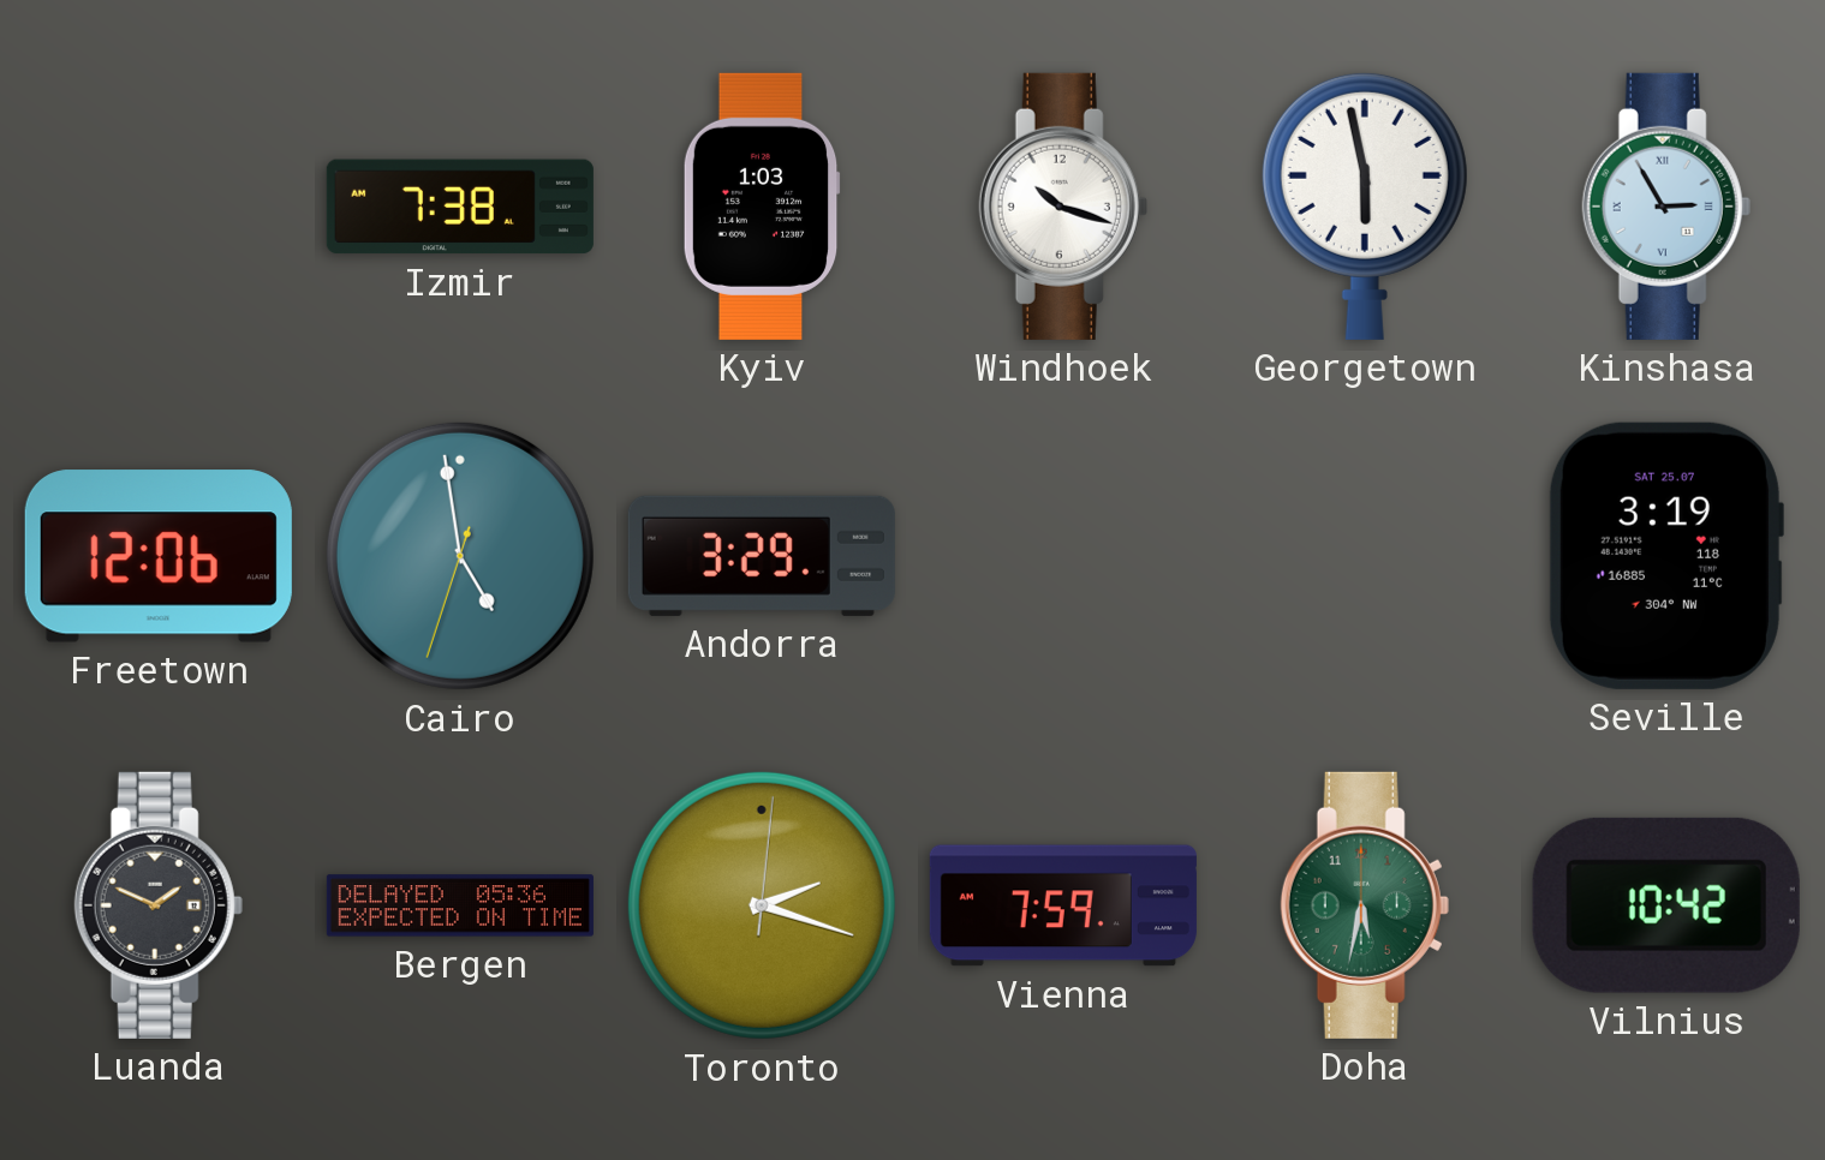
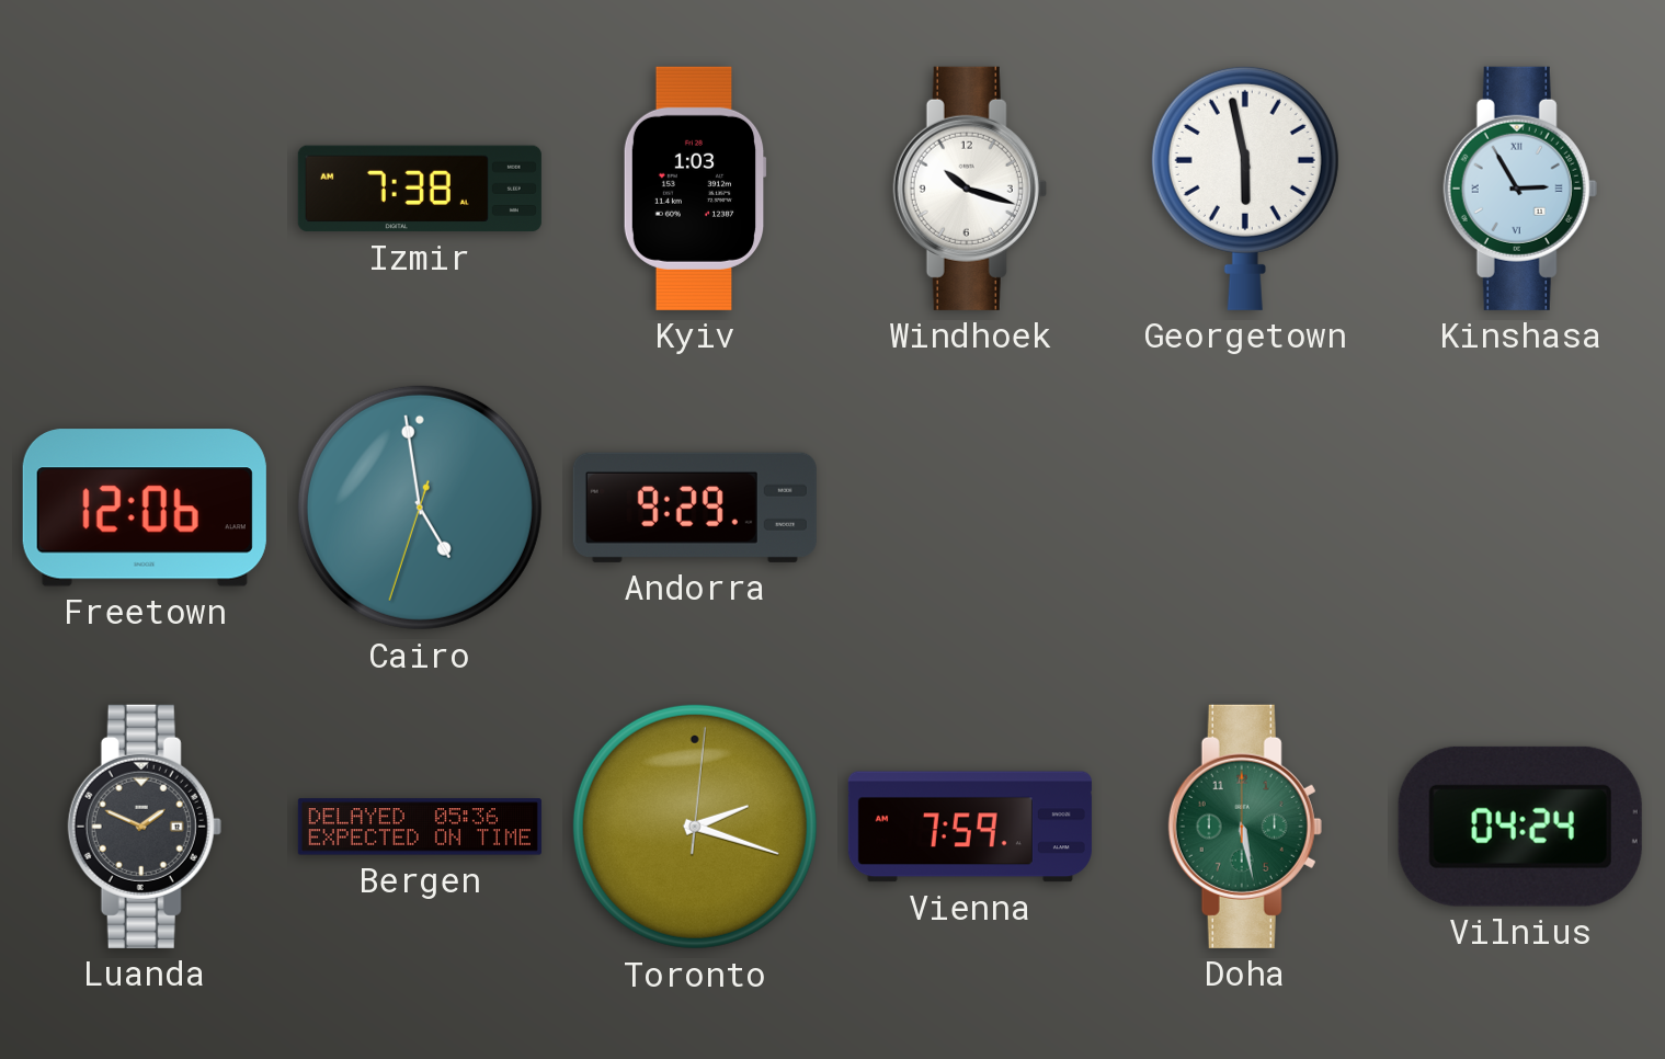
Andorra: 3:29 -> 9:29 (695, 508)
Seville: 3:19 -> none (1665, 556)
Doha: 5:32 -> 5:28 (1245, 827)
Vilnius: 10:42 -> 04:24 (1520, 827)
